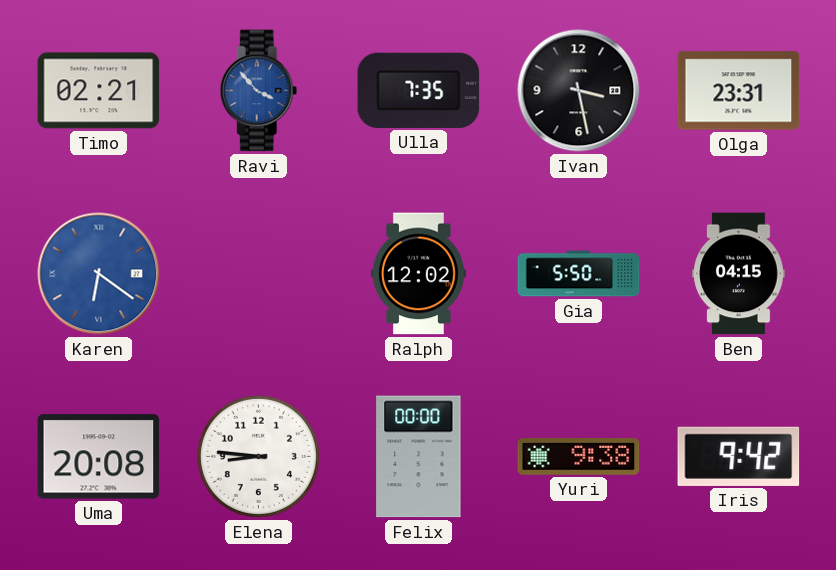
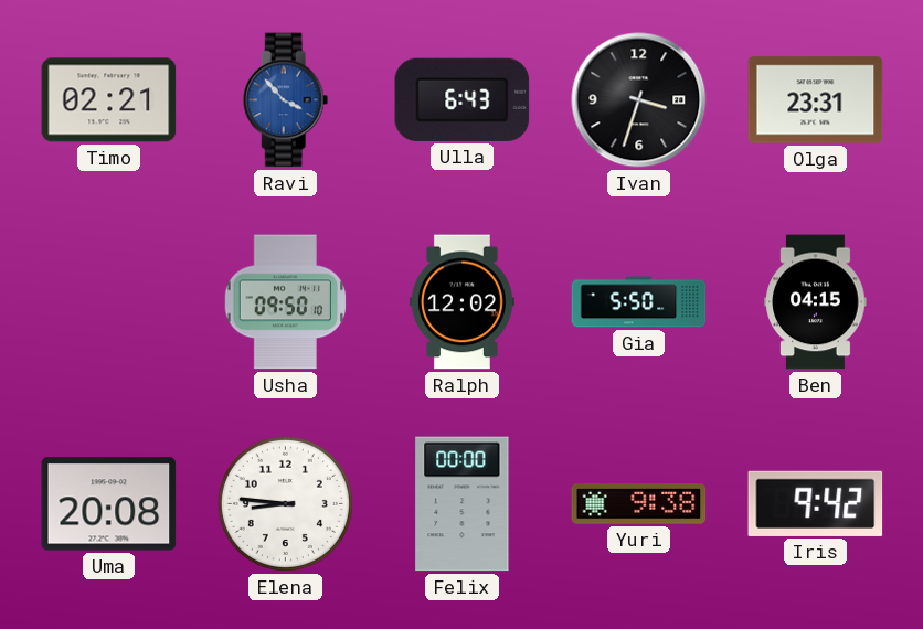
Ulla: 7:35 -> 6:43 (463, 99)
Ivan: 3:28 -> 3:33 (639, 100)
Karen: 6:21 -> none (99, 274)
Usha: none -> 09:50 (286, 302)
